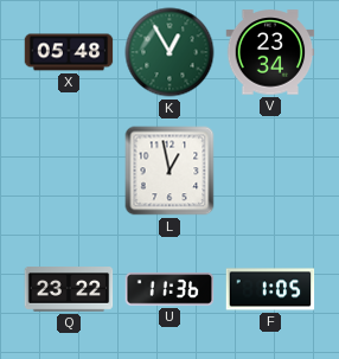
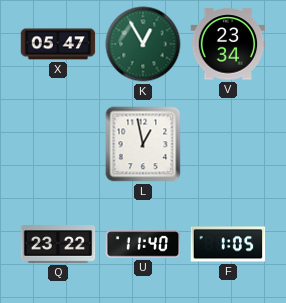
X: 05:48 -> 05:47 (58, 44)
U: 11:36 -> 11:40 (143, 244)
